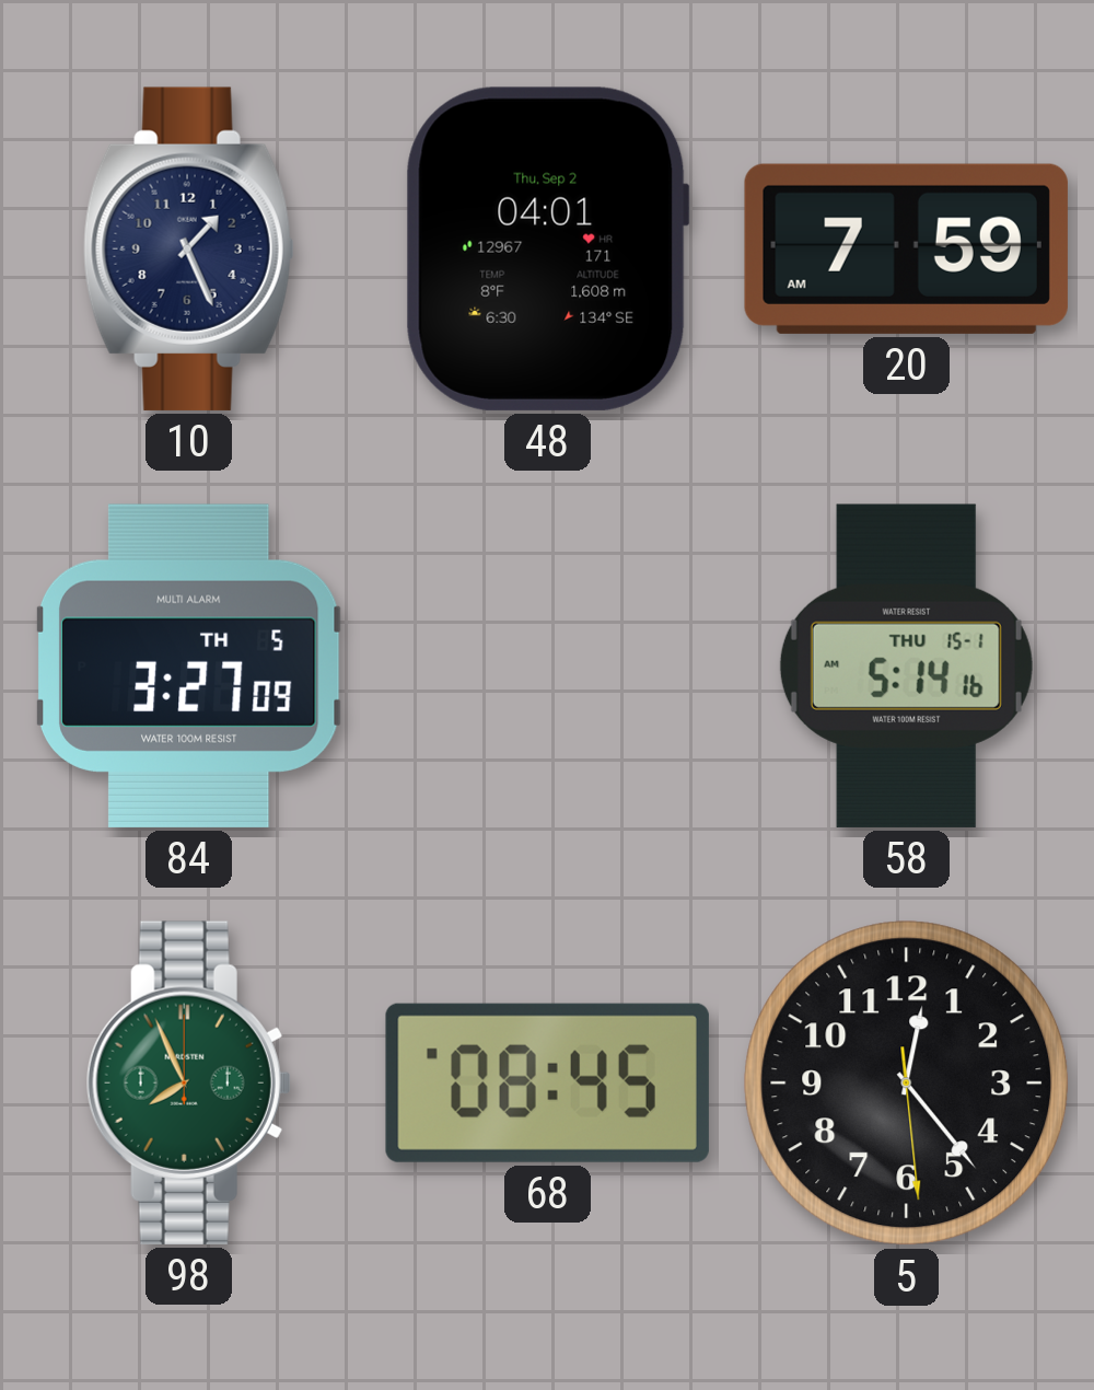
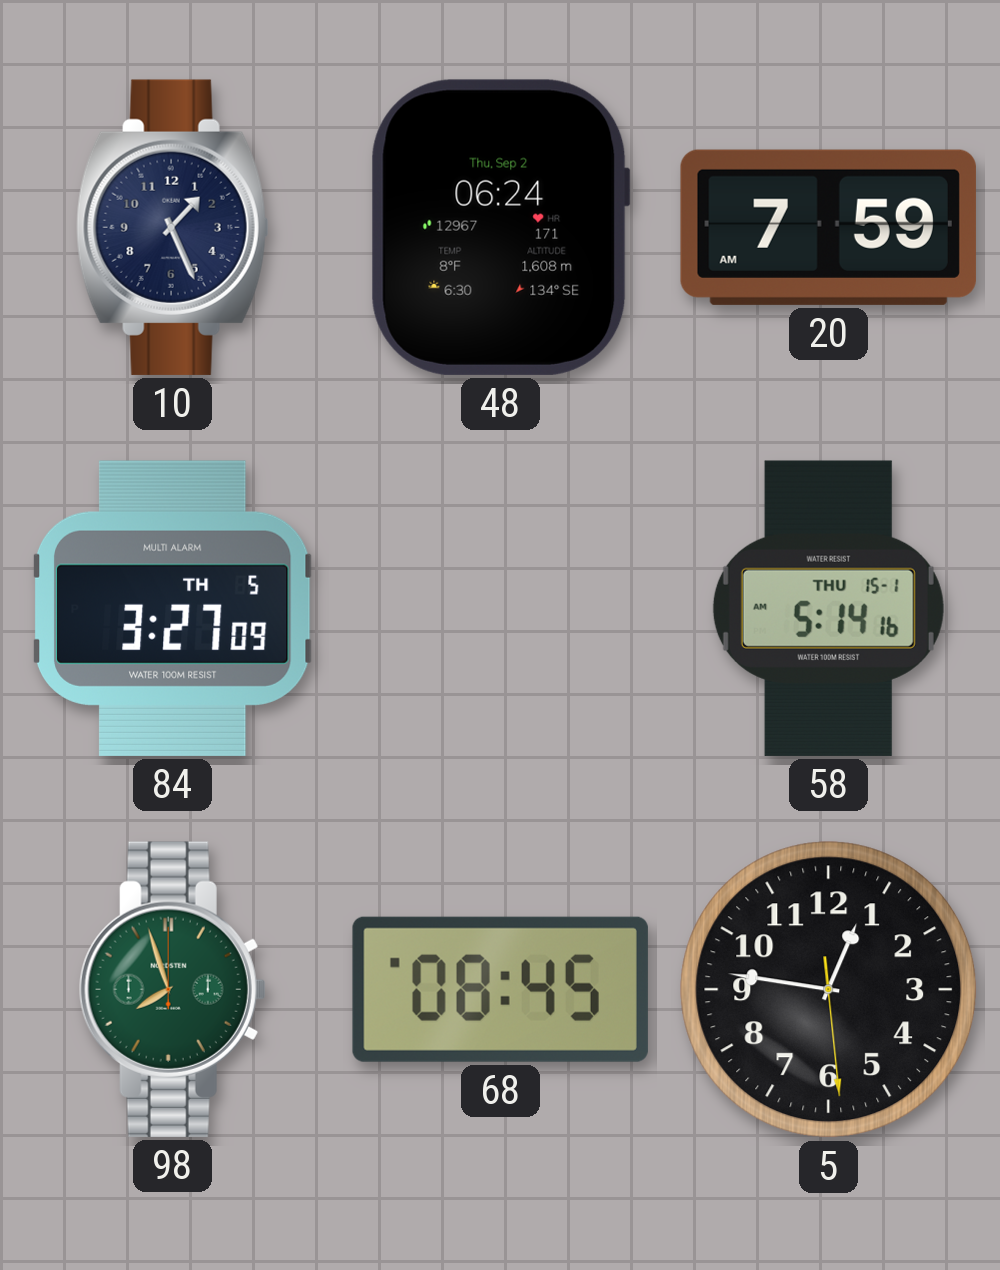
48: 04:01 -> 06:24 (500, 227)
98: 7:56 -> 7:57 (172, 989)
5: 12:23 -> 12:46 (829, 990)
